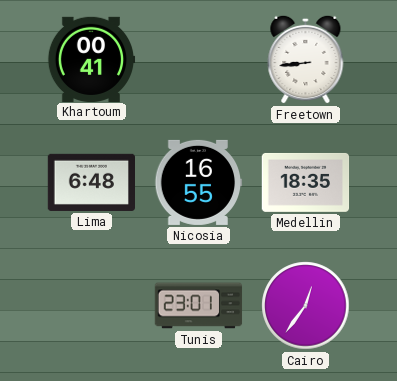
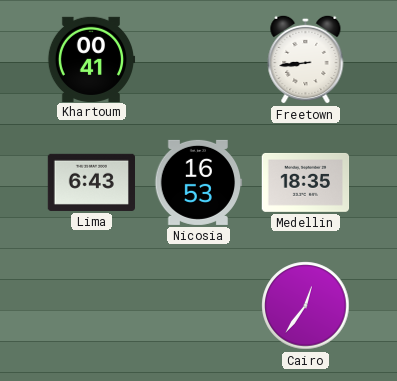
Lima: 6:48 -> 6:43 (92, 182)
Nicosia: 16:55 -> 16:53 (199, 182)
Tunis: 23:01 -> none (199, 306)
